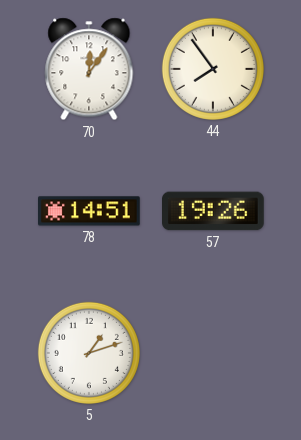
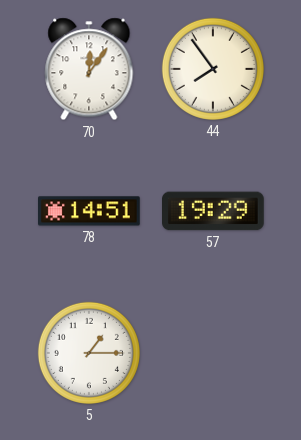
57: 19:26 -> 19:29 (214, 211)
5: 1:12 -> 1:15 (89, 353)
